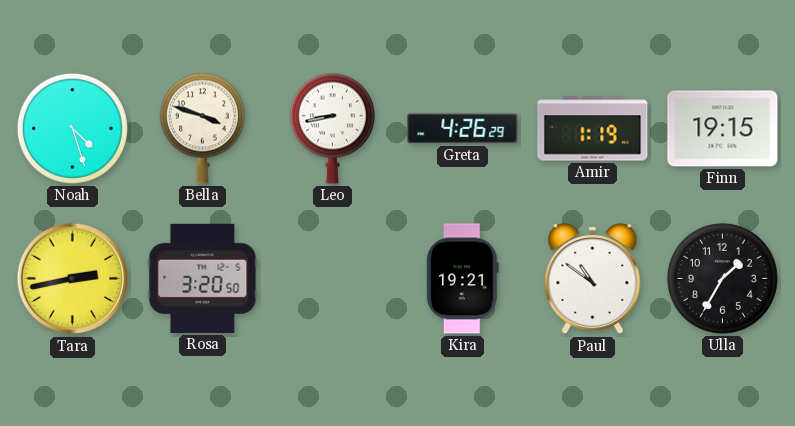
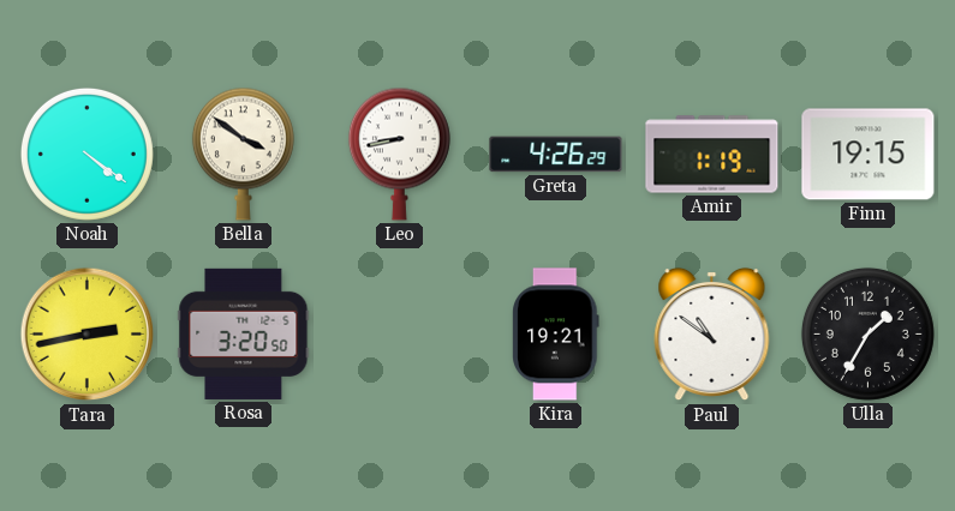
Noah: 4:27 -> 4:21 (86, 154)
Bella: 3:48 -> 3:51 (243, 154)
